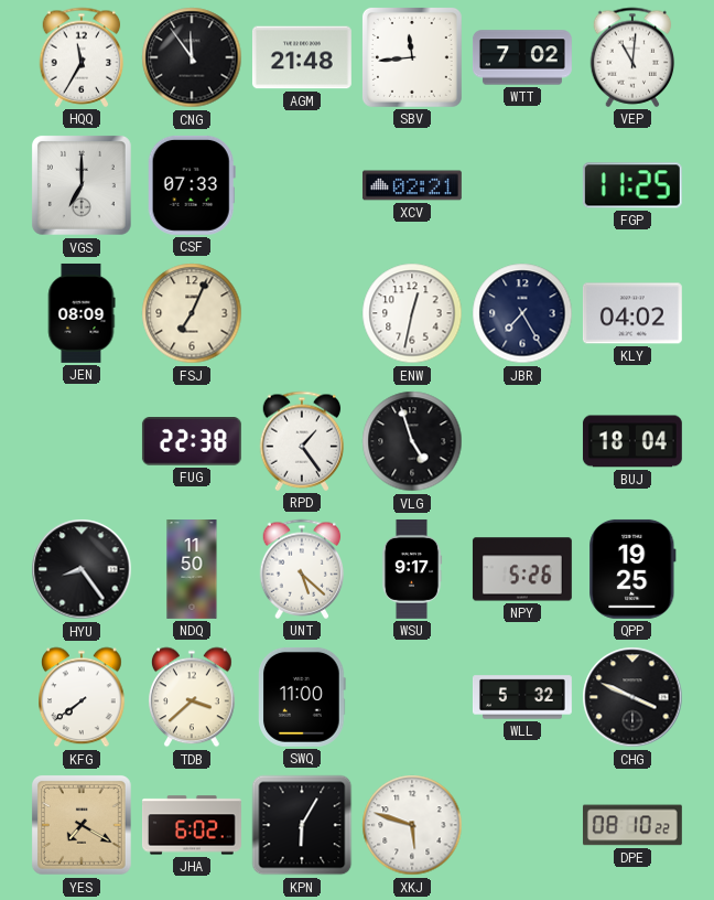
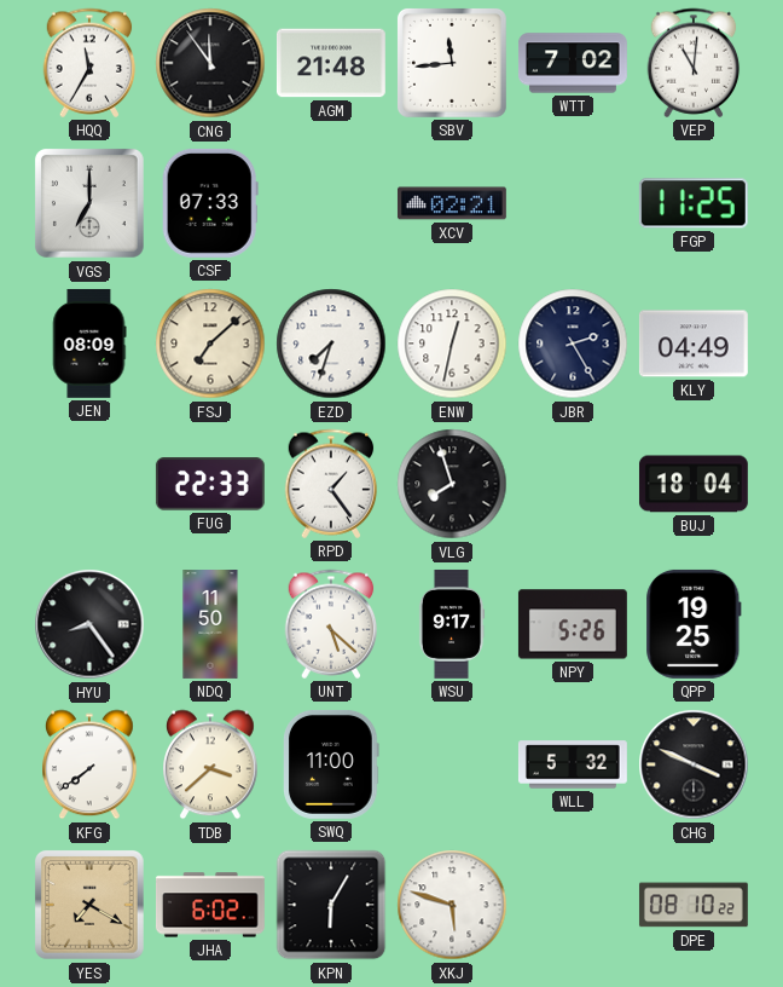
FSJ: 7:04 -> 7:08 (210, 344)
EZD: none -> 7:33 (331, 344)
JBR: 7:25 -> 2:25 (573, 344)
KLY: 04:02 -> 04:49 (694, 344)
FUG: 22:38 -> 22:33 (210, 485)
VLG: 4:57 -> 7:57 (452, 484)
